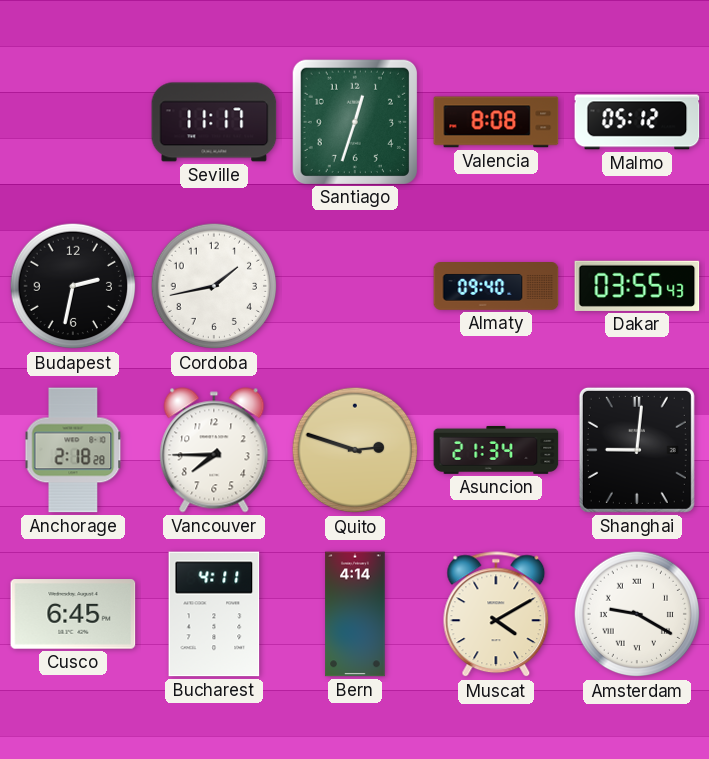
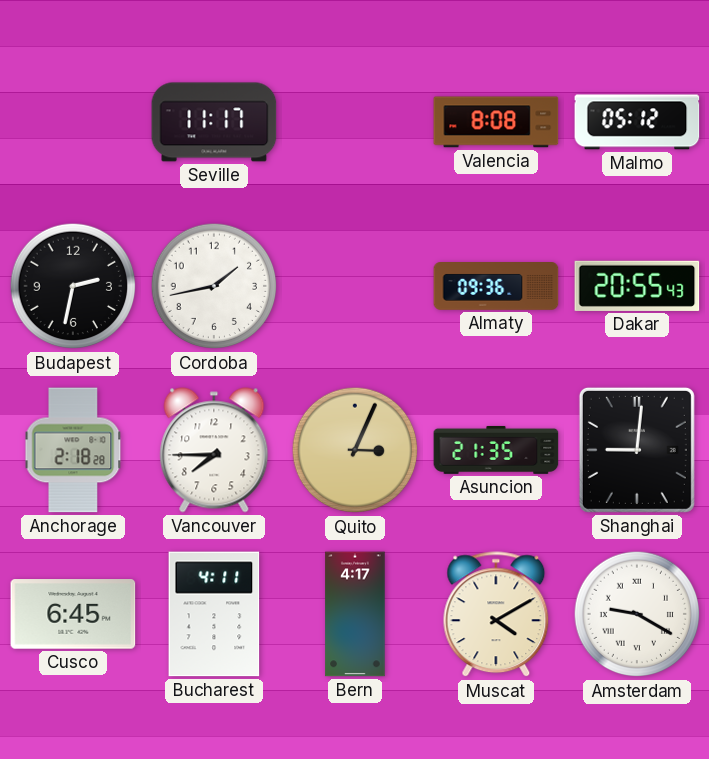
Santiago: 12:33 -> none (354, 121)
Almaty: 09:40 -> 09:36 (496, 287)
Dakar: 03:55 -> 20:55 (637, 286)
Quito: 2:48 -> 3:04 (355, 450)
Asuncion: 21:34 -> 21:35 (496, 450)
Bern: 4:14 -> 4:17 (355, 614)
